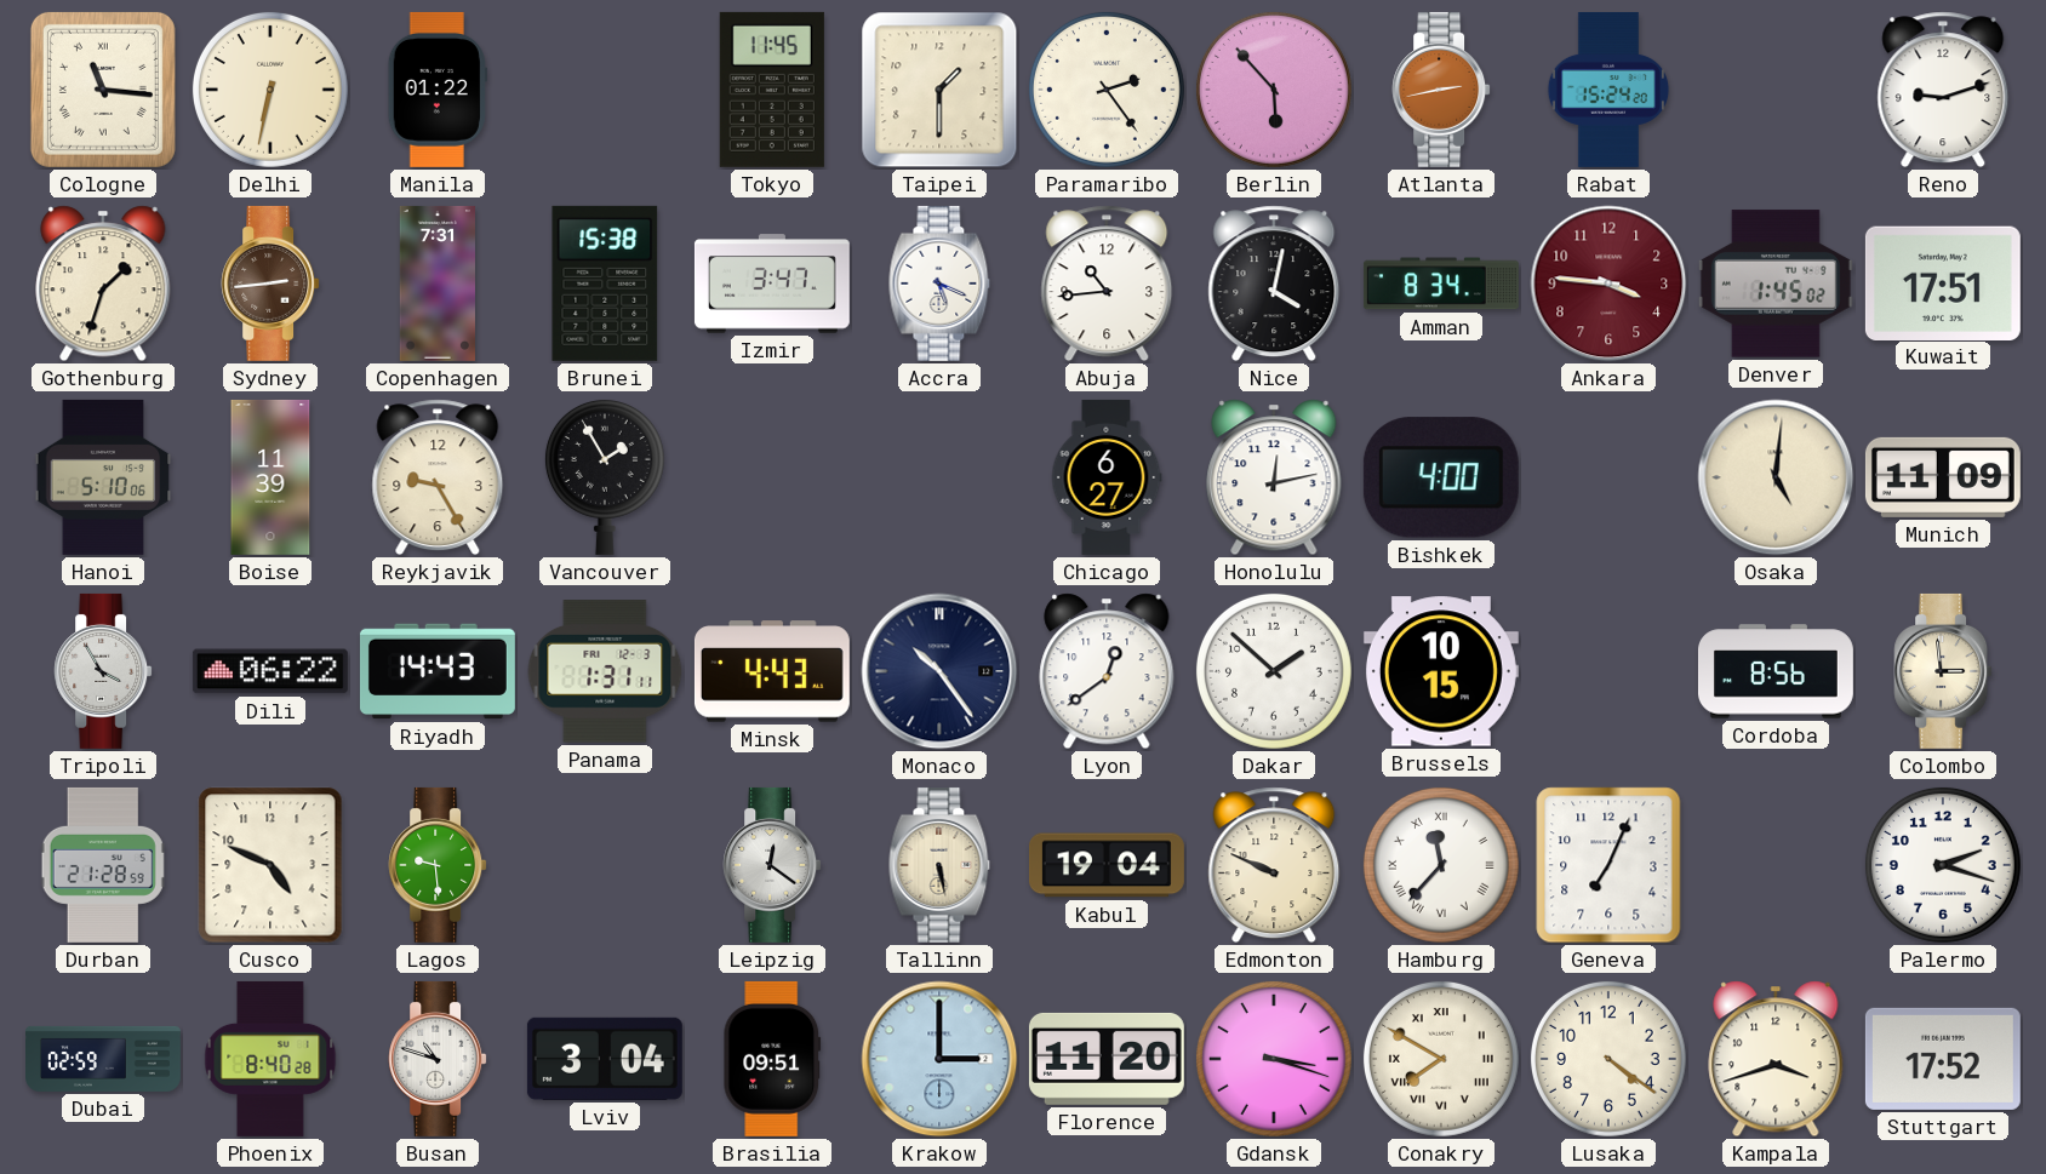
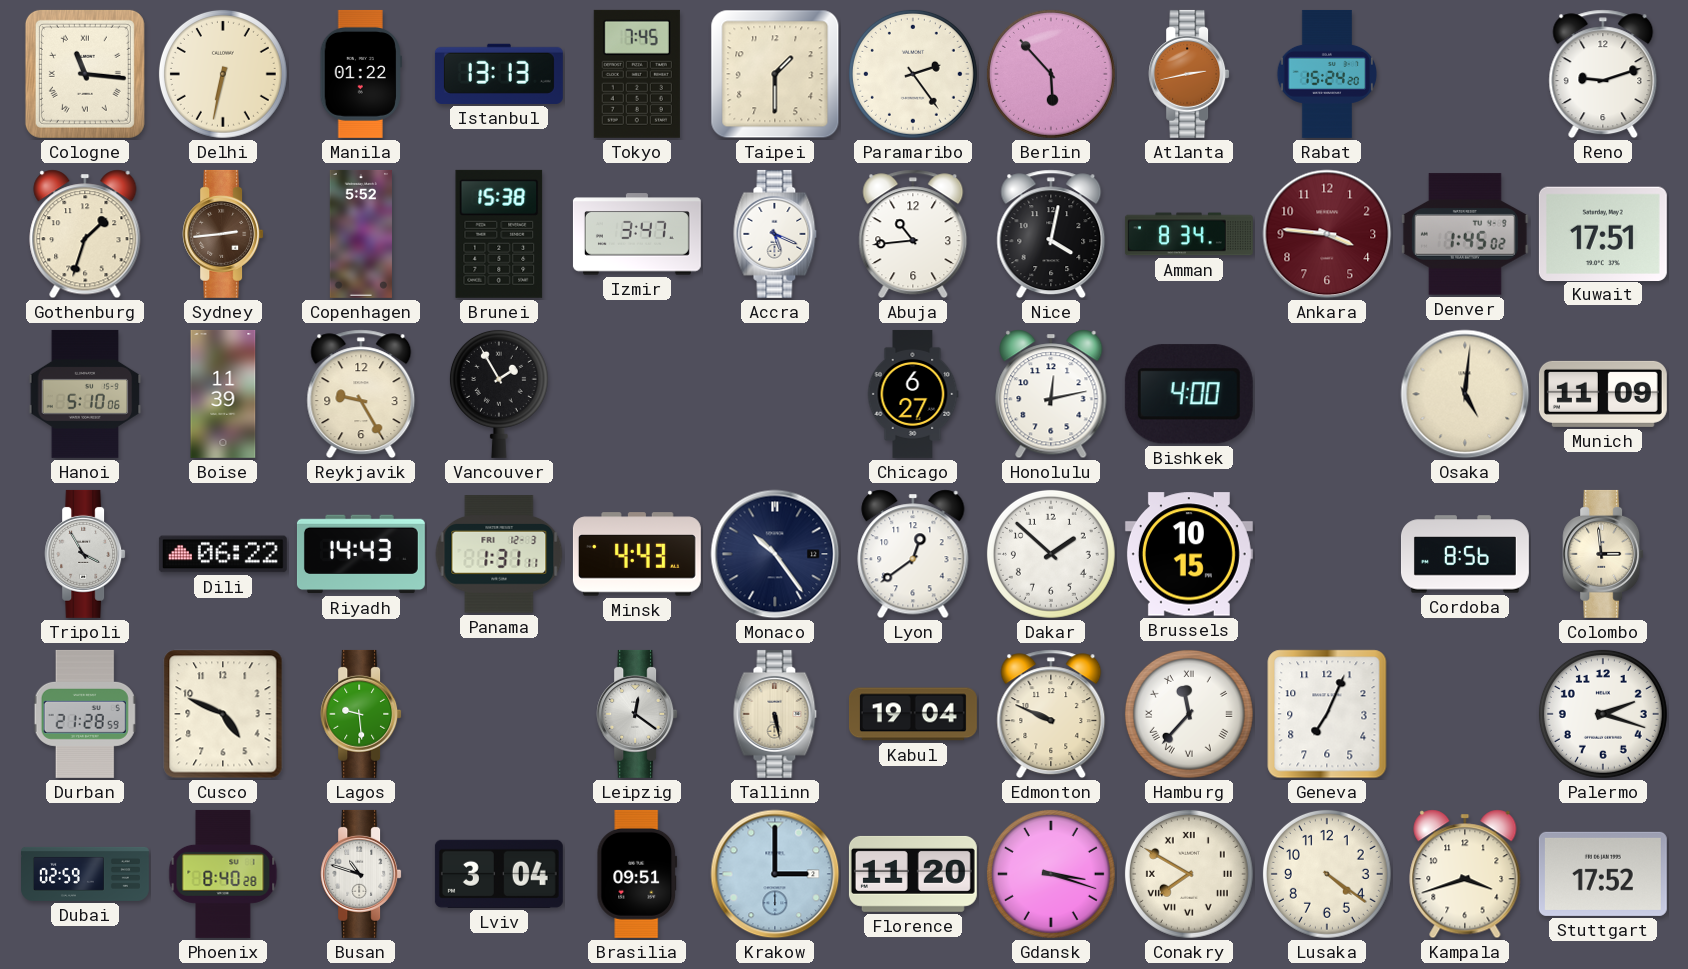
Istanbul: none -> 13:13 (499, 74)
Tokyo: 11:45 -> 7:45 (637, 74)
Copenhagen: 7:31 -> 5:52 (361, 234)
